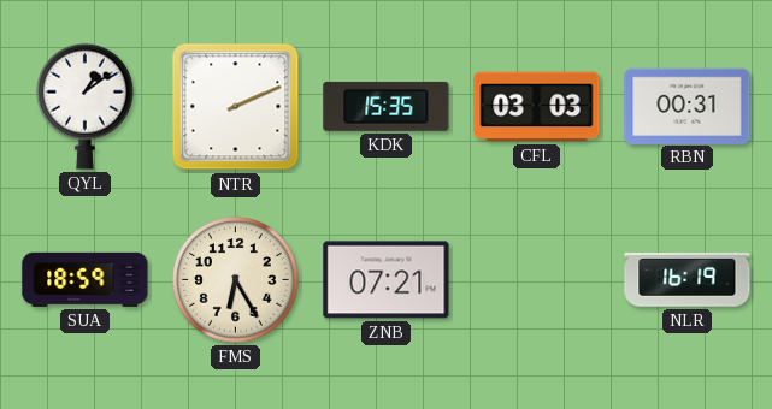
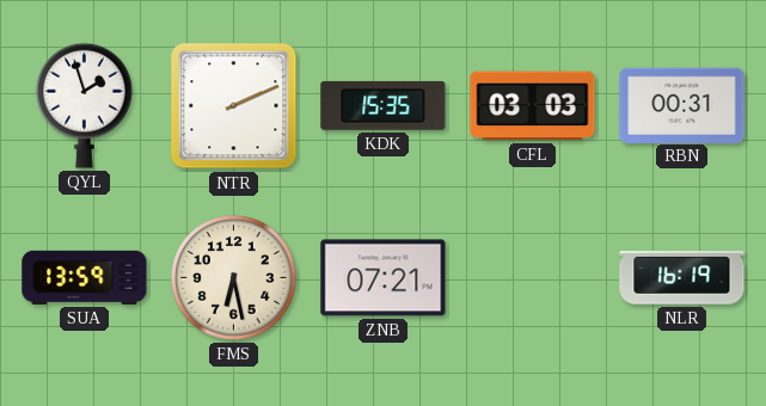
QYL: 1:09 -> 1:57 (85, 105)
SUA: 18:59 -> 13:59 (85, 277)
FMS: 6:25 -> 6:28 (234, 278)
